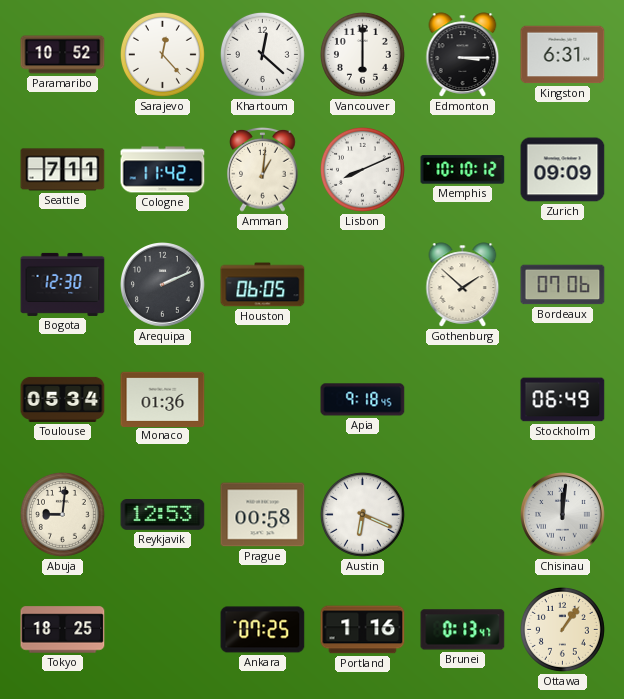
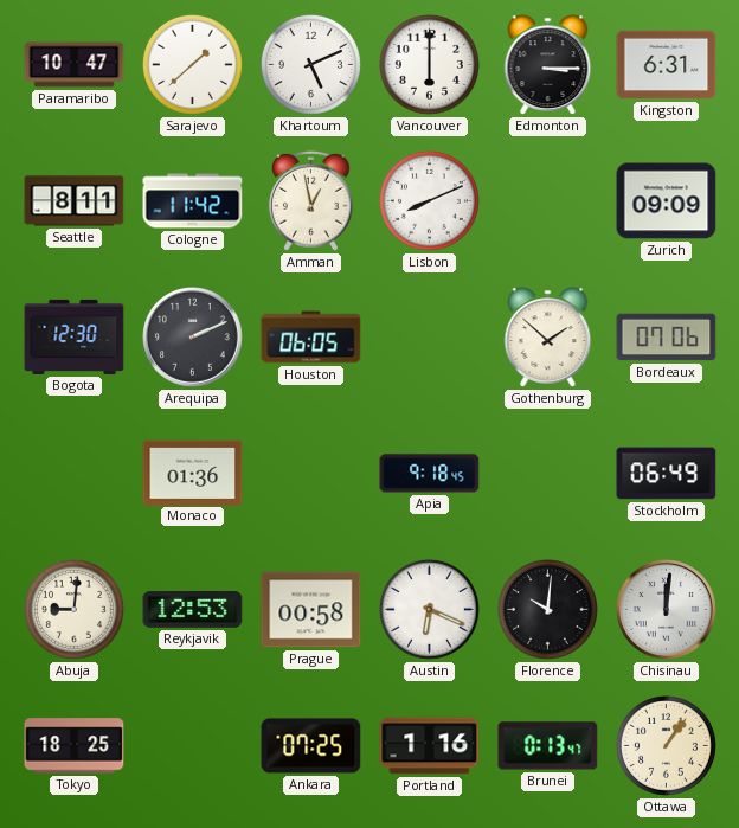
Paramaribo: 10:52 -> 10:47 (75, 65)
Sarajevo: 12:23 -> 1:38 (192, 64)
Khartoum: 12:22 -> 5:11 (310, 64)
Seattle: 7:11 -> 8:11 (75, 201)
Amman: 1:01 -> 12:58 (311, 200)
Memphis: 10:10 -> none (463, 170)
Toulouse: 05:34 -> none (63, 399)
Florence: none -> 10:01 (547, 609)
